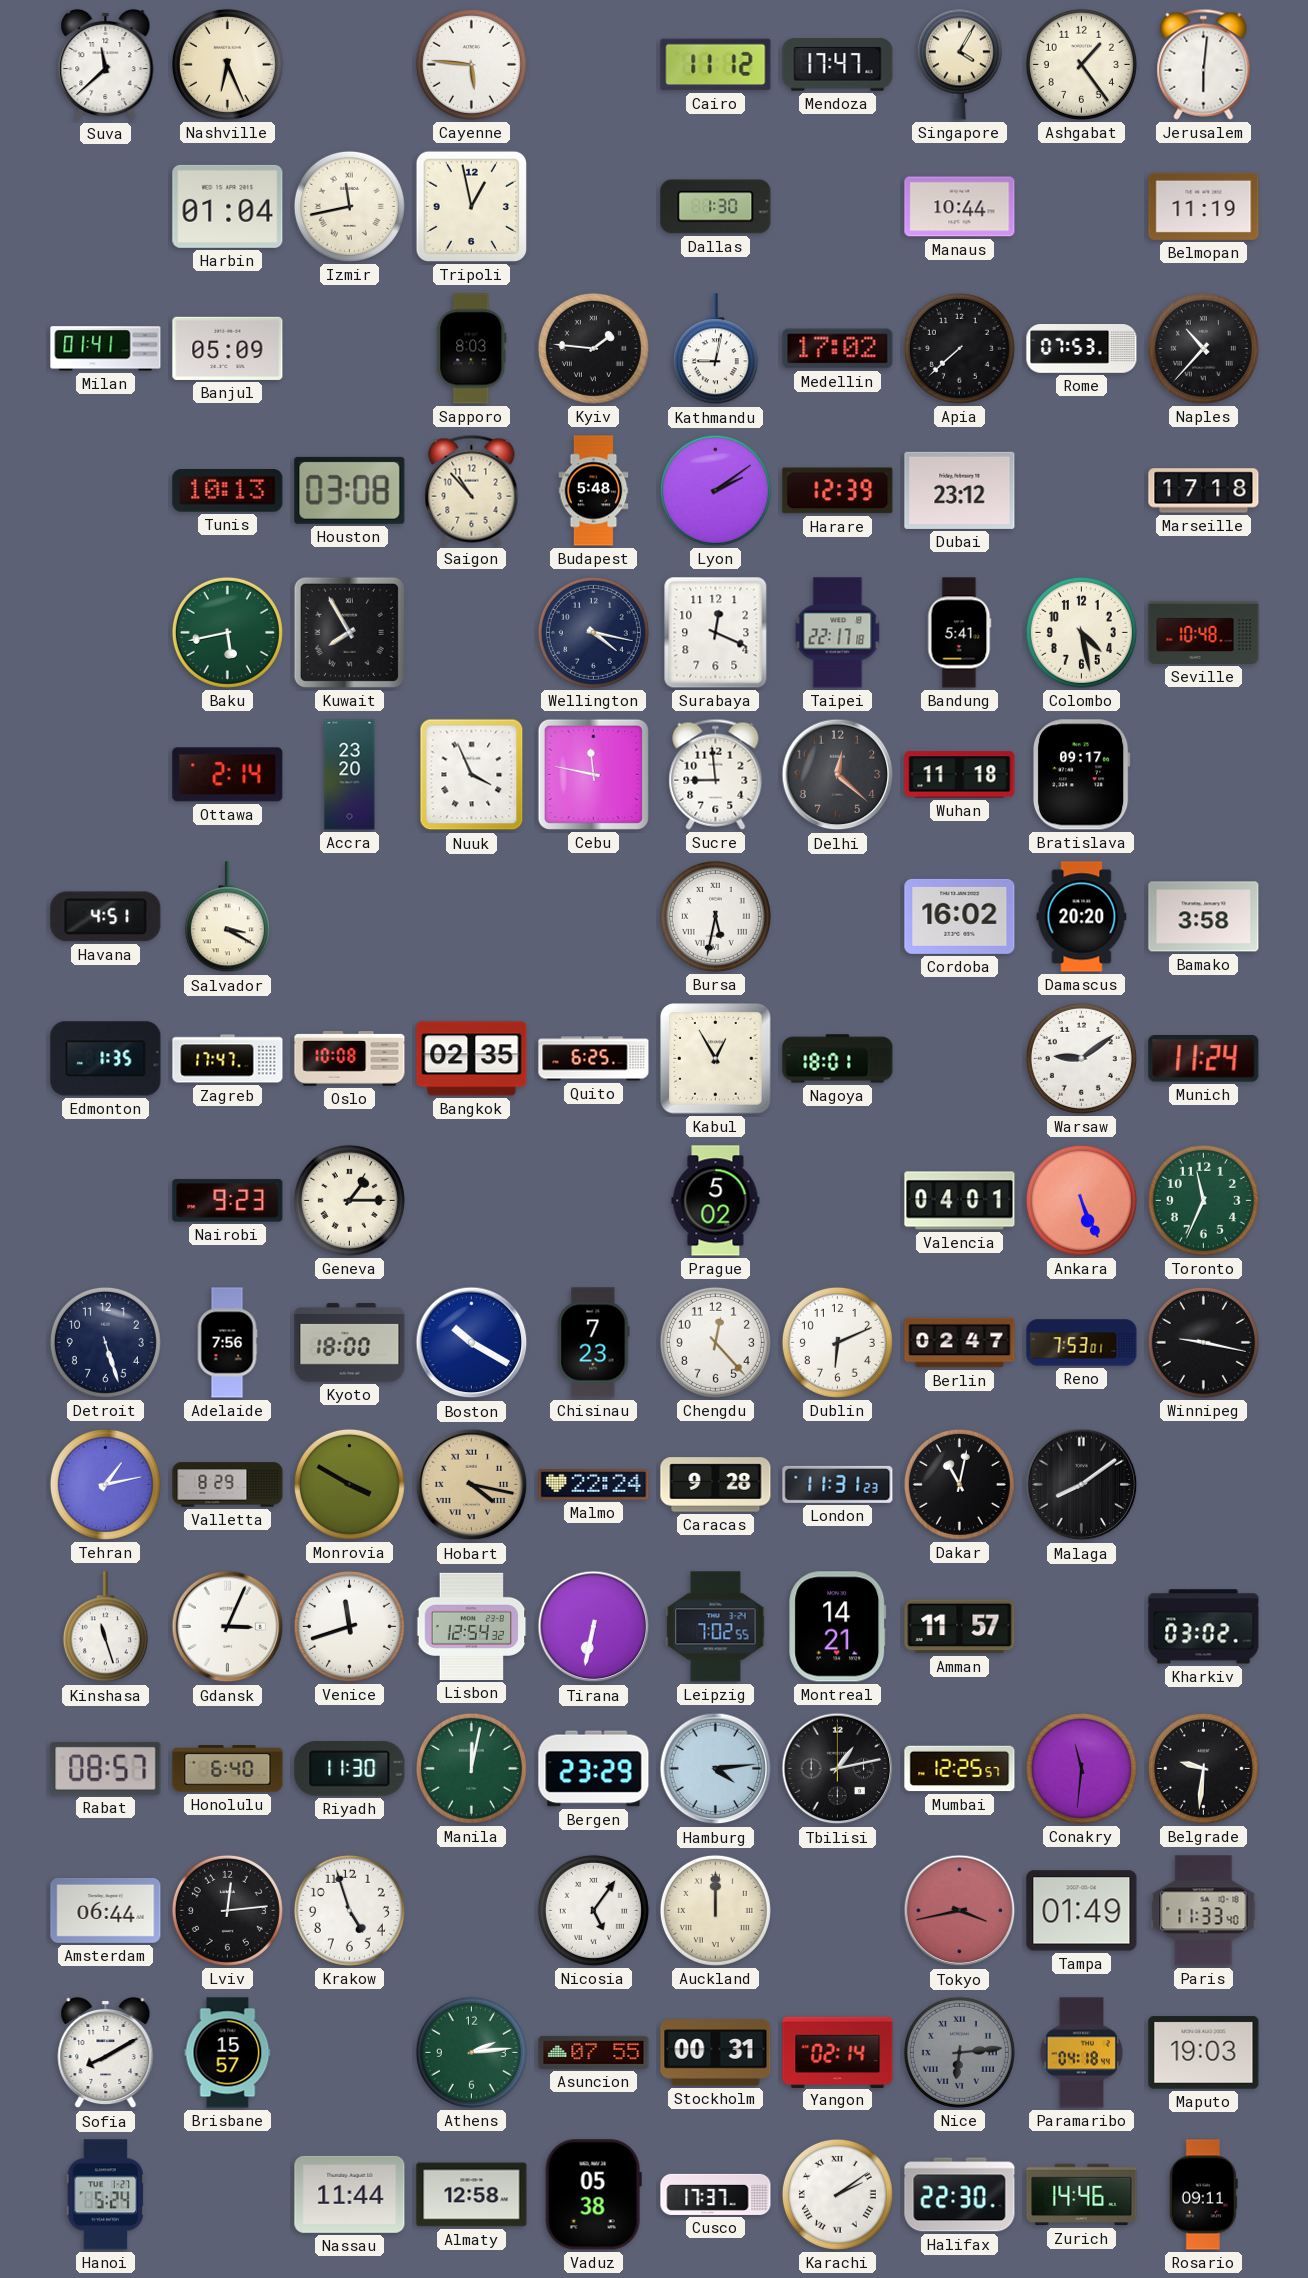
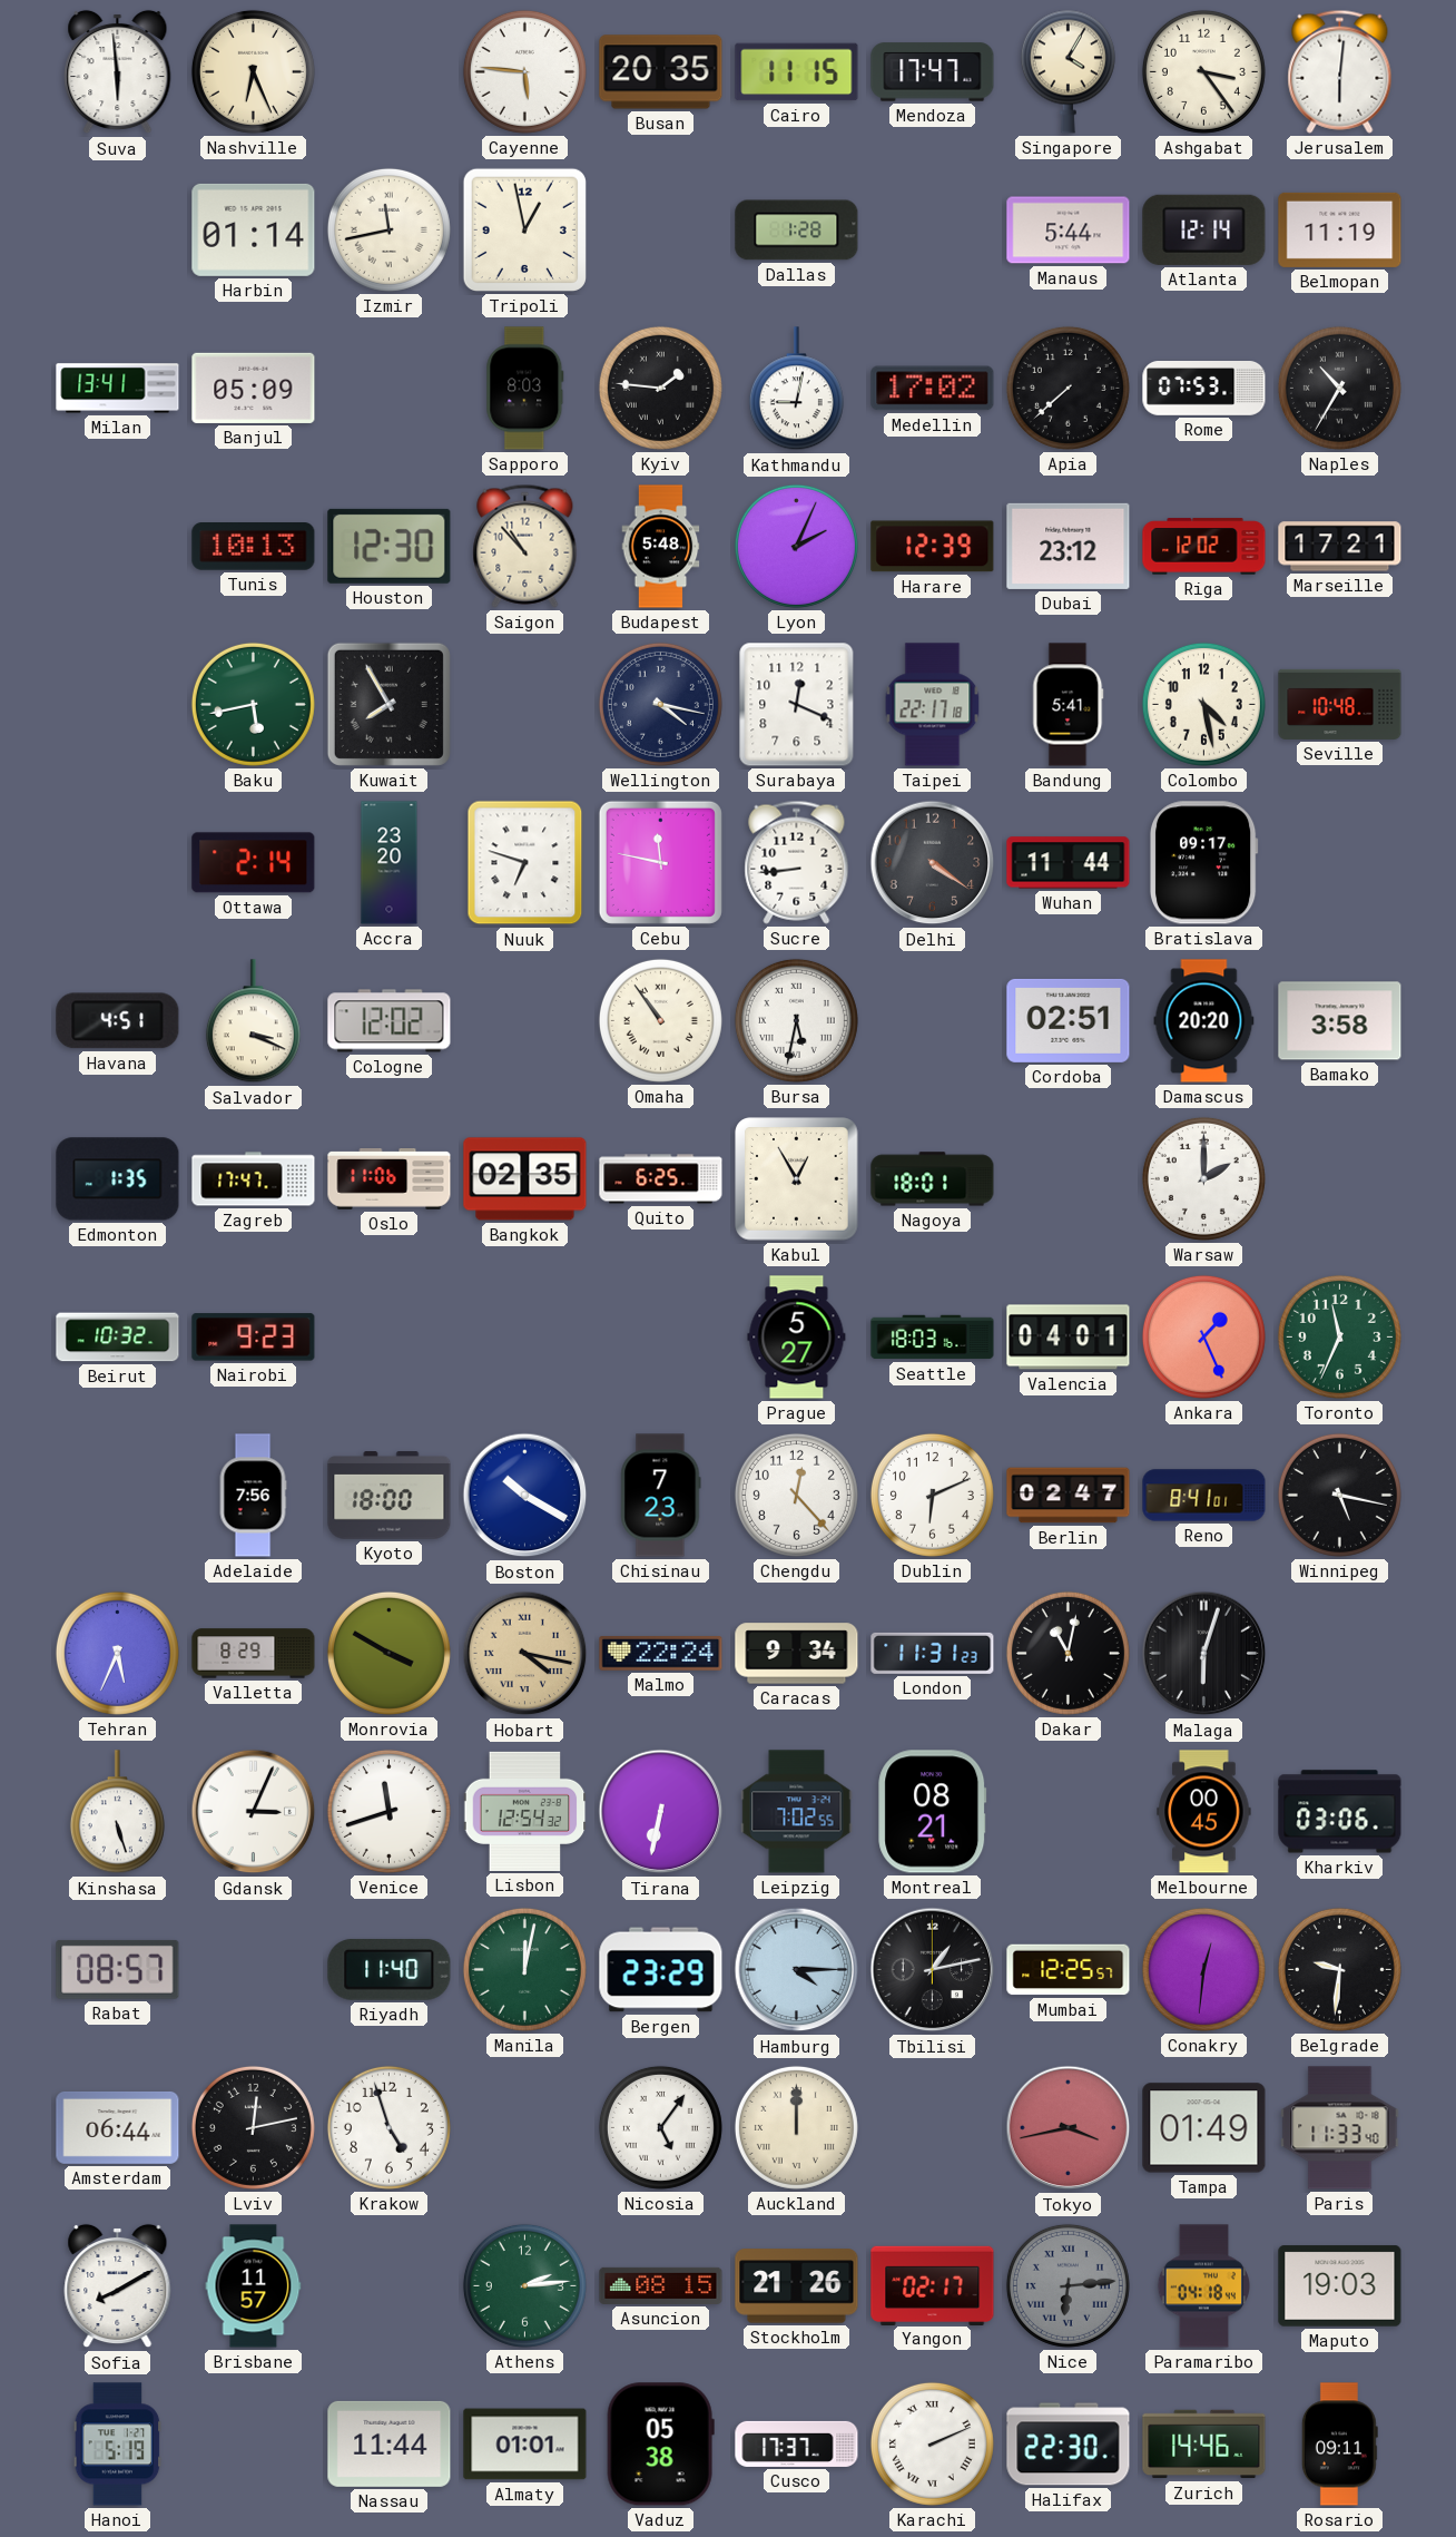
Suva: 11:38 -> 5:59 (118, 72)
Busan: none -> 20:35 (661, 72)
Cairo: 11:12 -> 11:15 (797, 72)
Ashgabat: 1:24 -> 3:24 (1203, 71)
Harbin: 01:04 -> 01:14 (254, 229)
Dallas: 1:30 -> 1:28 (797, 231)
Manaus: 10:44 -> 5:44 (1069, 231)
Atlanta: none -> 12:14 (1204, 229)
Milan: 01:41 -> 13:41 (118, 389)
Naples: 10:37 -> 10:35 (1339, 388)
Houston: 03:08 -> 12:30 (390, 546)
Lyon: 2:09 -> 2:04 (796, 546)
Riga: none -> 12:02 (1204, 547)
Marseille: 17:18 -> 17:21 (1340, 547)
Nuuk: 3:56 -> 6:48 (525, 863)
Sucre: 8:59 -> 8:44 (797, 862)
Delhi: 12:22 -> 4:21 (933, 863)
Wuhan: 11:18 -> 11:44 (1069, 863)
Salvador: 3:20 -> 3:19 (253, 1021)
Cologne: none -> 12:02 (390, 1021)
Omaha: none -> 10:54 (660, 1020)
Cordoba: 16:02 -> 02:51 (1069, 1020)
Oslo: 10:08 -> 11:06 (390, 1179)
Warsaw: 9:09 -> 2:00 (1203, 1178)
Munich: 11:24 -> none (1204, 1059)
Beirut: none -> 10:32 (118, 1338)
Geneva: 1:15 -> none (349, 1200)
Prague: 5:02 -> 5:27 (797, 1338)
Seattle: none -> 18:03 (933, 1338)
Ankara: 5:26 -> 1:26 (1203, 1336)
Detroit: 5:27 -> none (105, 1342)
Reno: 7:53 -> 8:41 (1204, 1496)
Winnipeg: 9:17 -> 5:17 (1339, 1495)
Tehran: 1:13 -> 5:34 (117, 1653)
Caracas: 9:28 -> 9:34 (797, 1654)
Malaga: 8:09 -> 6:03 (1204, 1654)
Kinshasa: 11:27 -> 5:27 (117, 1812)
Montreal: 14:21 -> 08:21 (933, 1812)
Amman: 11:57 -> none (960, 1627)
Melbourne: none -> 00:45 (1204, 1812)
Kharkiv: 03:02 -> 03:06 (1340, 1812)
Honolulu: 6:40 -> none (228, 1769)
Riyadh: 11:30 -> 11:40 (390, 1969)
Hamburg: 4:14 -> 4:15 (797, 1970)
Conakry: 11:31 -> 12:31 (1203, 1969)
Lviv: 12:14 -> 12:13 (253, 2127)
Brisbane: 15:57 -> 11:57 (254, 2286)
Asuncion: 07:55 -> 08:15 (661, 2285)
Stockholm: 00:31 -> 21:26 (797, 2286)
Yangon: 02:14 -> 02:17 (933, 2285)
Hanoi: 5:24 -> 5:19 (118, 2445)
Almaty: 12:58 -> 01:01 (525, 2445)
Karachi: 2:09 -> 2:11 (932, 2443)
